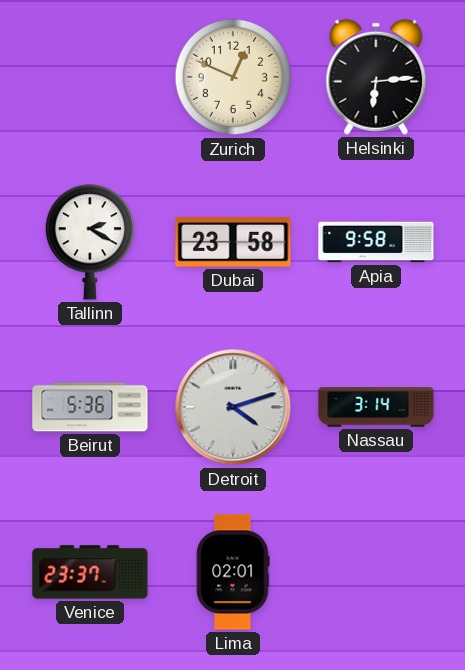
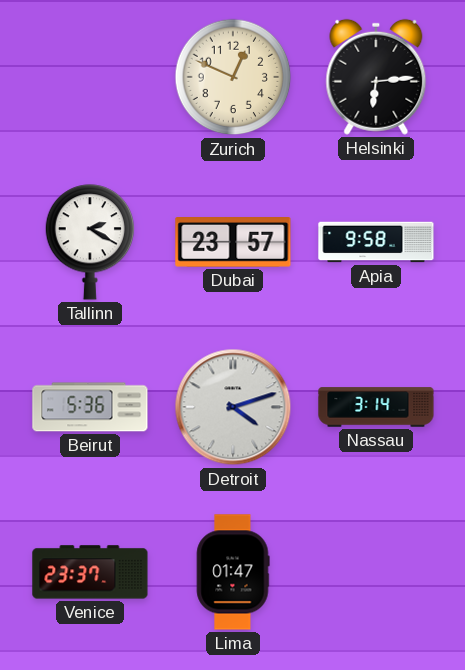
Dubai: 23:58 -> 23:57 (233, 243)
Lima: 02:01 -> 01:47 (233, 572)
